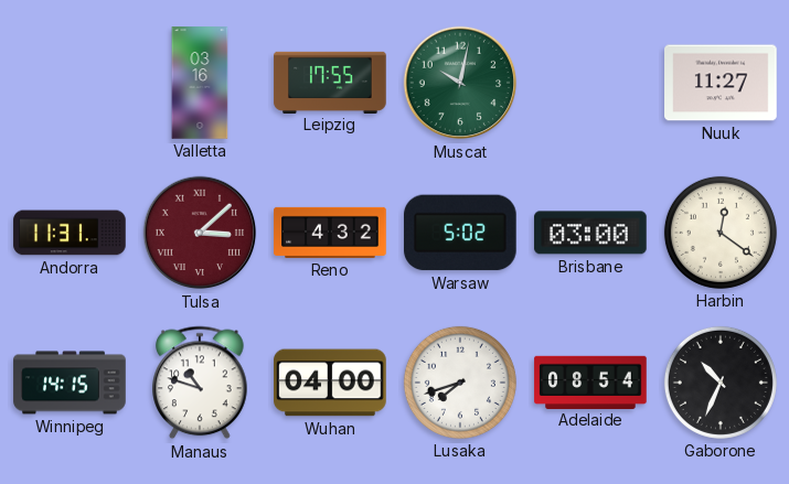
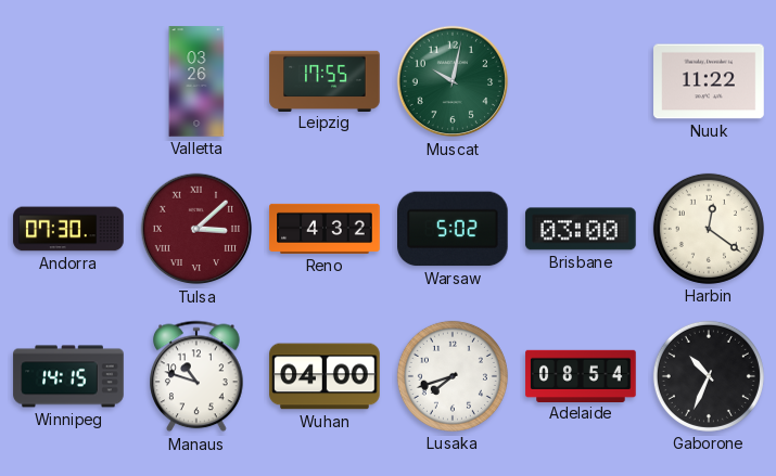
Valletta: 03:16 -> 03:26 (196, 81)
Nuuk: 11:27 -> 11:22 (709, 81)
Andorra: 11:31 -> 07:30 (68, 229)
